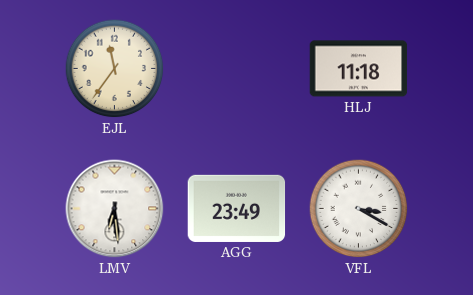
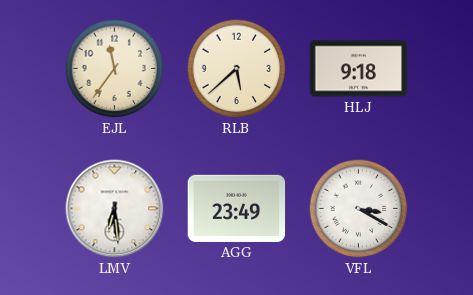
RLB: none -> 5:38 (237, 69)
HLJ: 11:18 -> 9:18 (359, 69)
